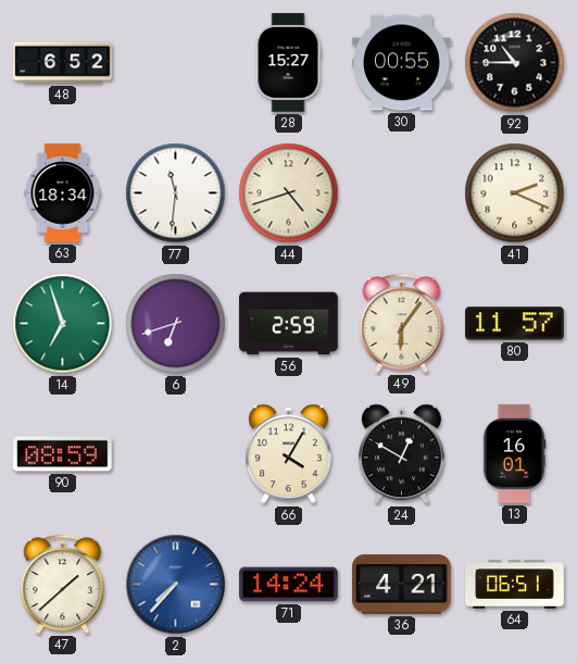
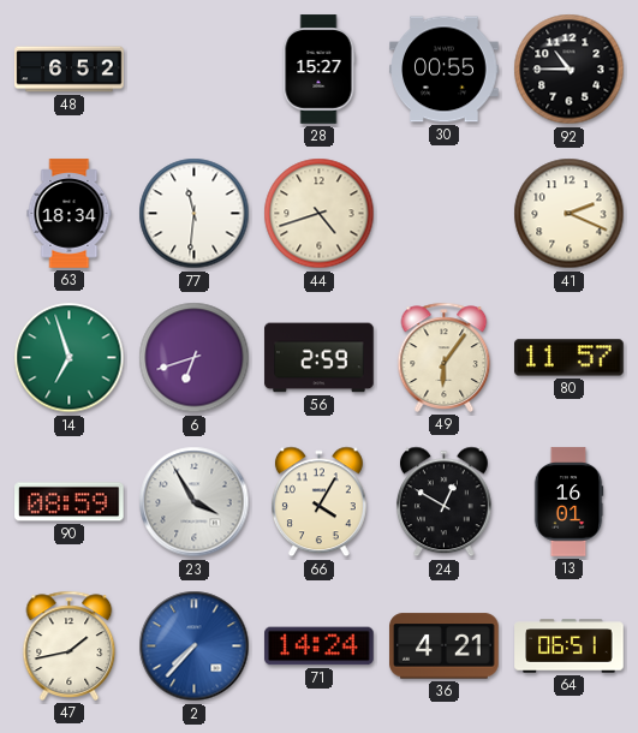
23: none -> 3:55 (195, 502)
47: 1:38 -> 1:43 (70, 645)
